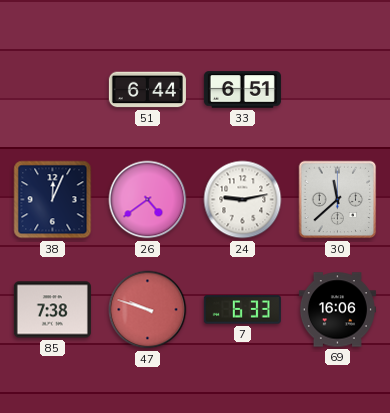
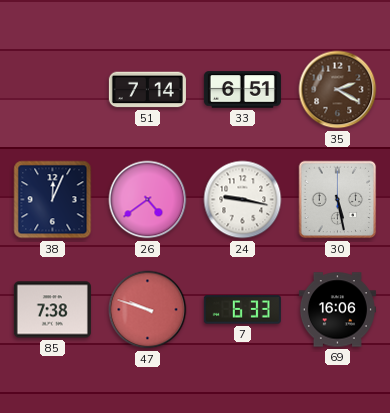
51: 6:44 -> 7:14 (147, 90)
35: none -> 2:20 (338, 90)
24: 9:13 -> 9:17 (243, 200)
30: 11:38 -> 5:28 (338, 200)
